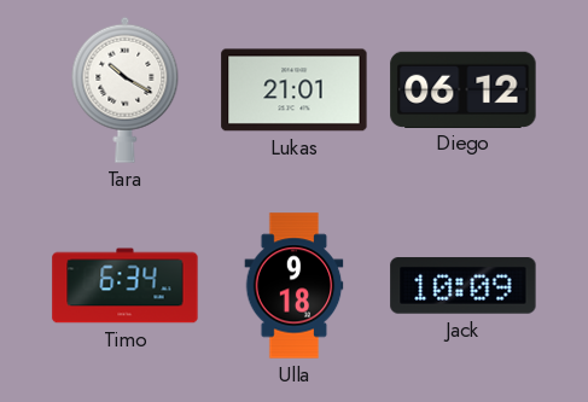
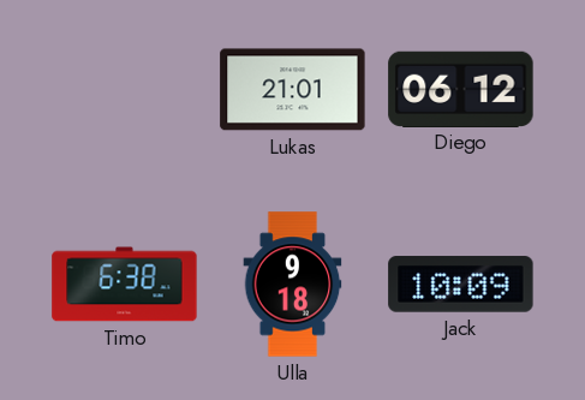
Tara: 10:20 -> none (126, 89)
Timo: 6:34 -> 6:38 (125, 285)
